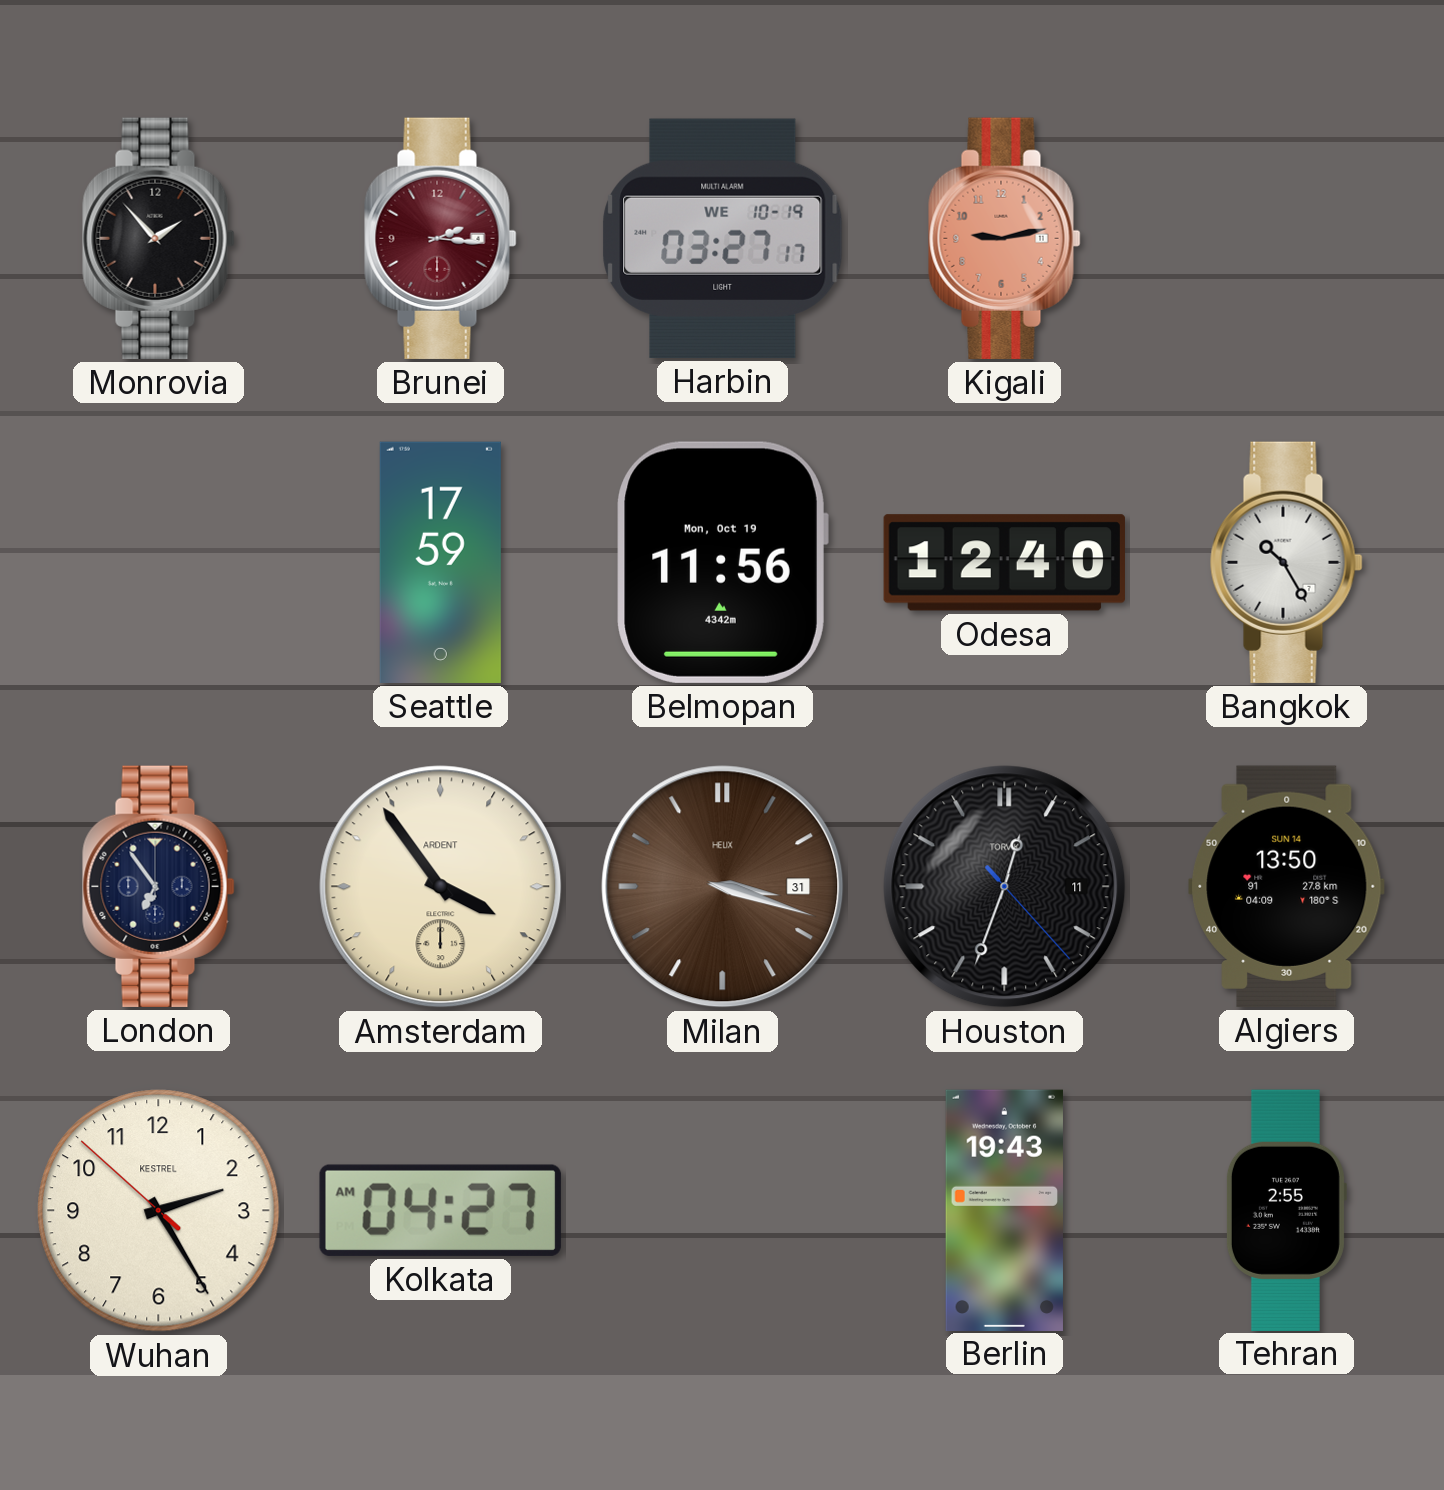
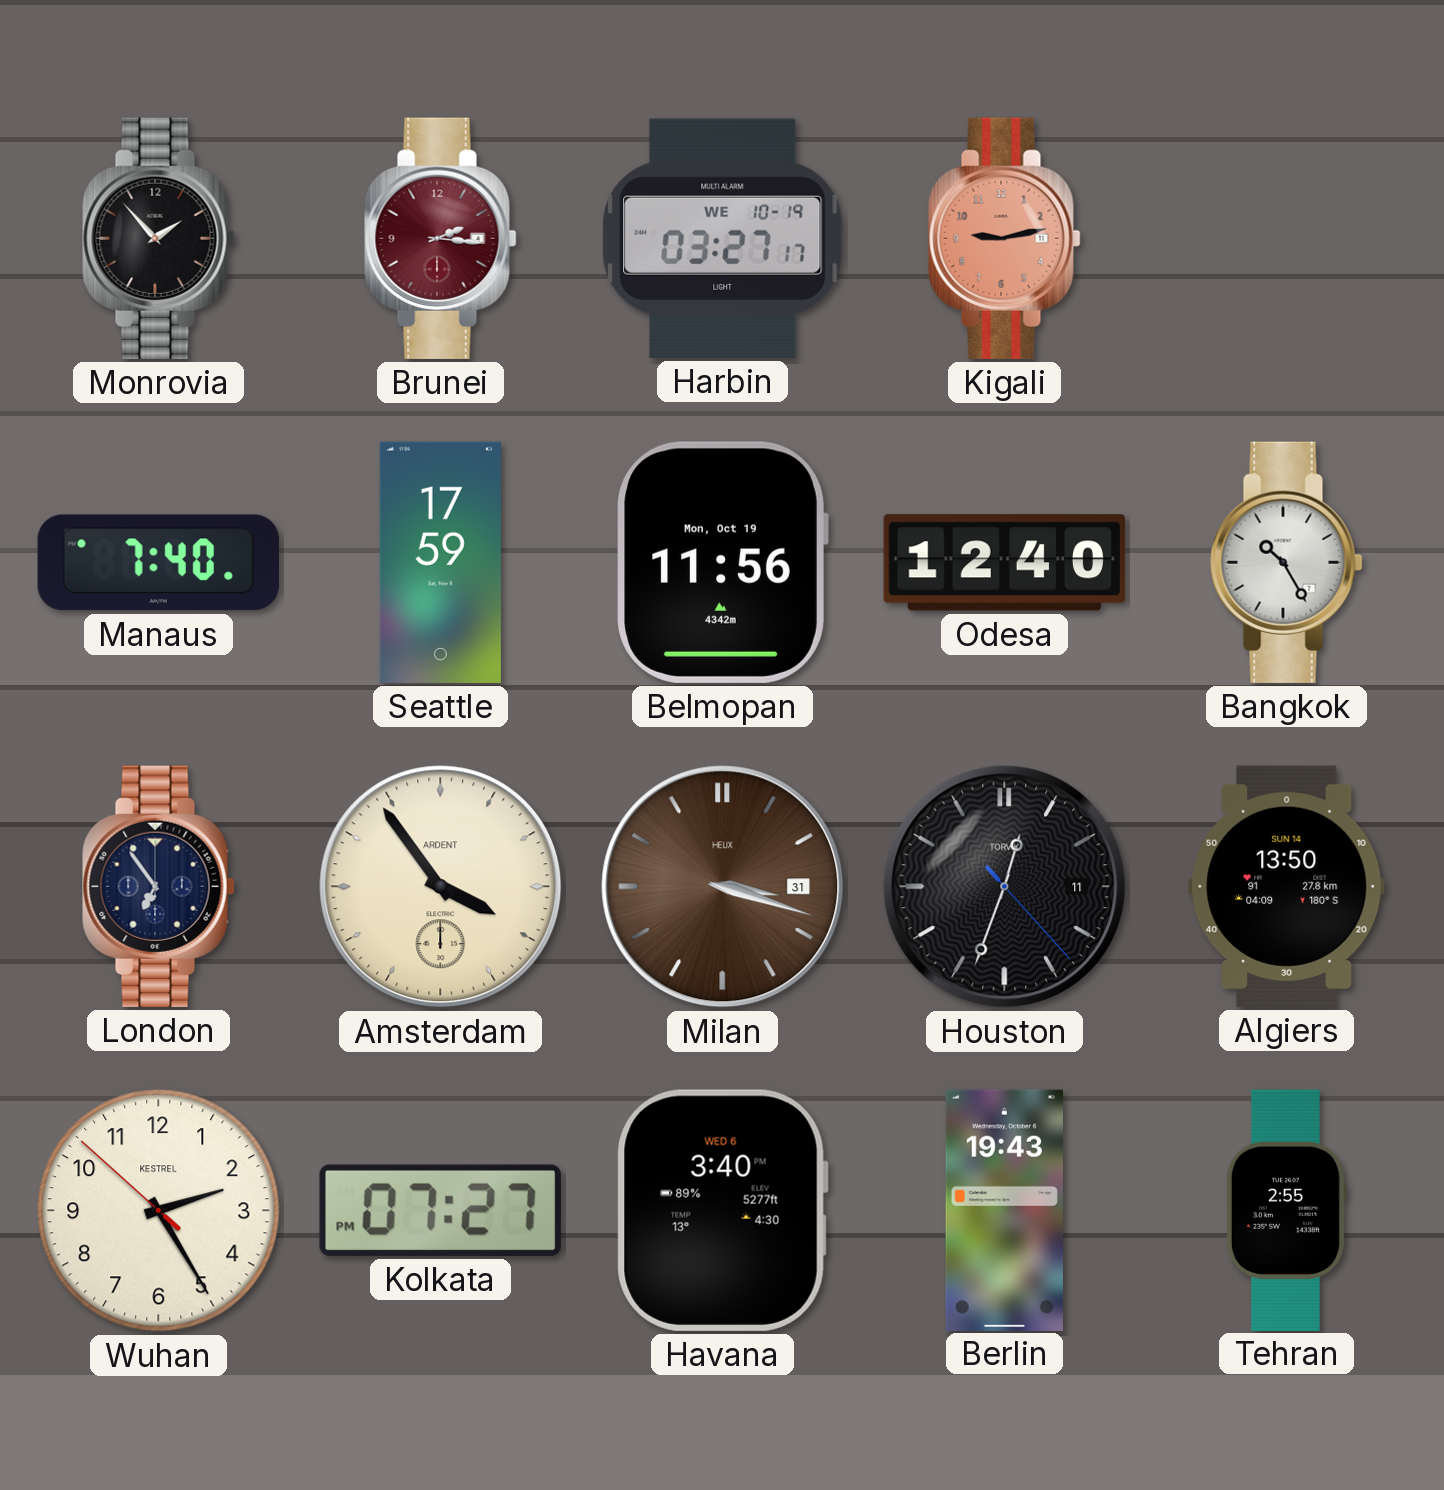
Manaus: none -> 7:40 (158, 563)
Kolkata: 04:27 -> 07:27 (440, 1210)
Havana: none -> 3:40 (722, 1210)
